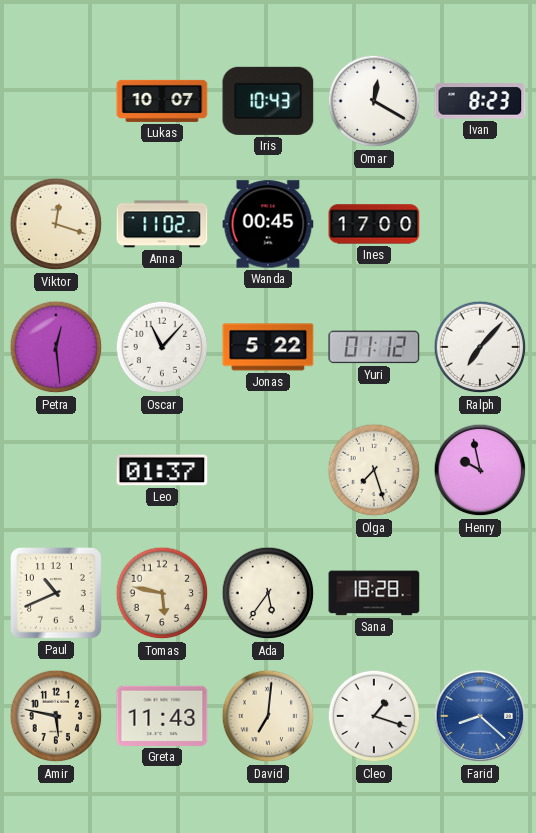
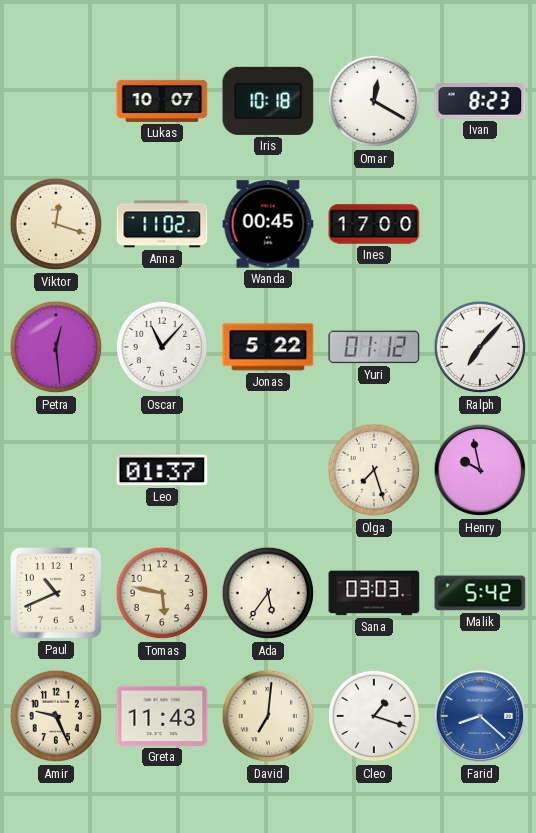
Iris: 10:43 -> 10:18 (268, 101)
Sana: 18:28 -> 03:03 (374, 593)
Malik: none -> 5:42 (480, 593)
Amir: 5:47 -> 9:26 (56, 716)
